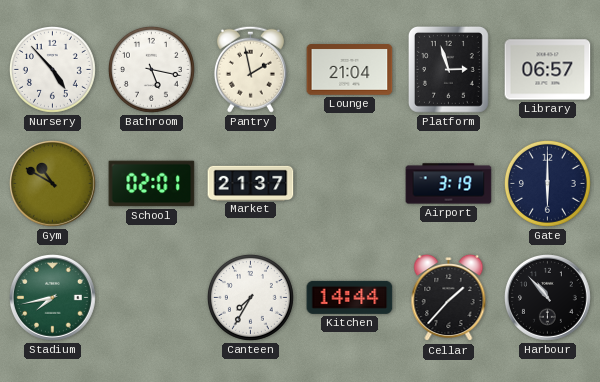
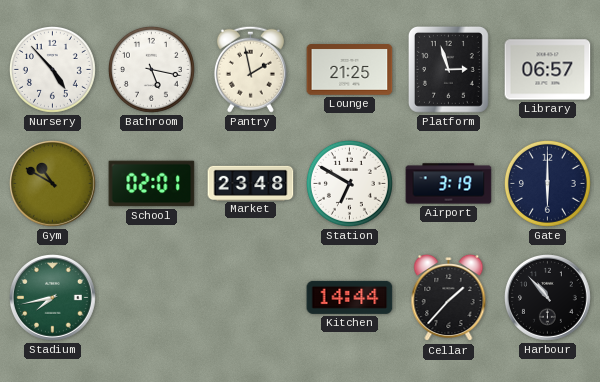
Lounge: 21:04 -> 21:25 (350, 70)
Market: 21:37 -> 23:48 (251, 183)
Station: none -> 6:50 (349, 183)
Canteen: 7:35 -> none (250, 297)
